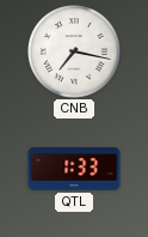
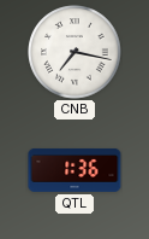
QTL: 1:33 -> 1:36 (74, 170)
